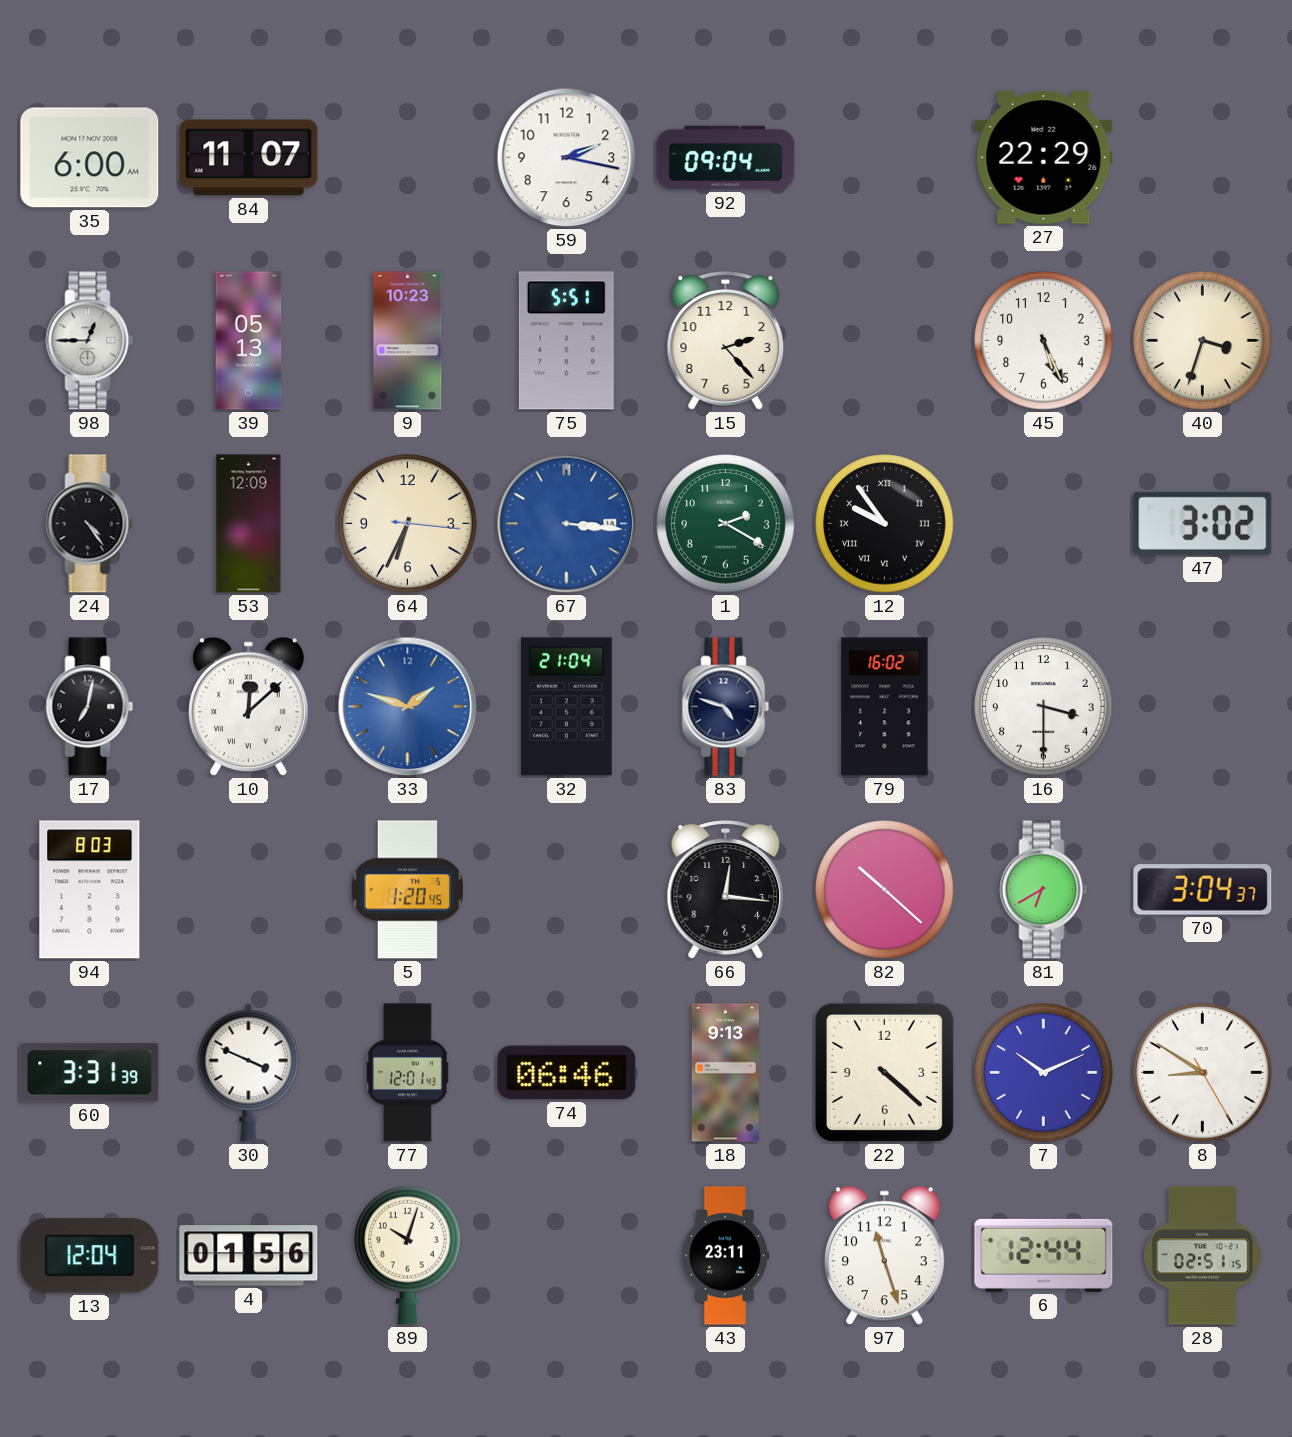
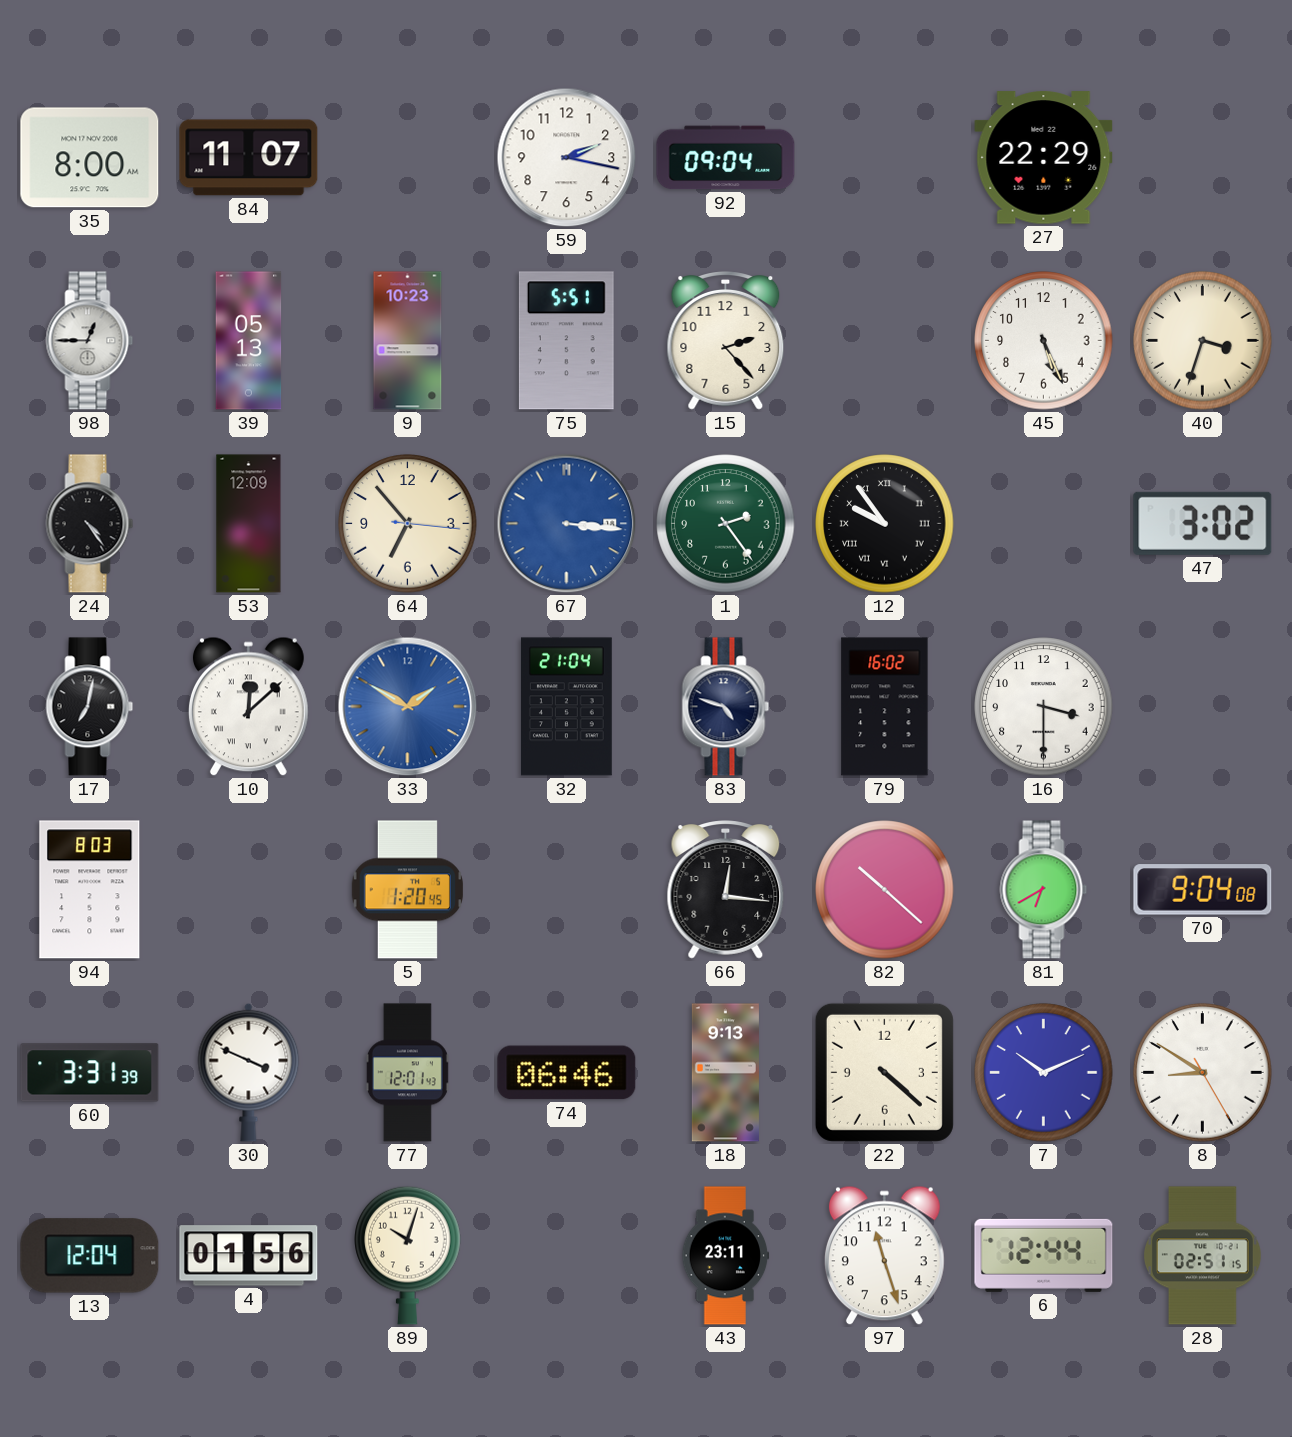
35: 6:00 -> 8:00 (90, 158)
64: 6:34 -> 6:53 (408, 524)
1: 2:20 -> 2:24 (726, 524)
33: 1:48 -> 1:50 (408, 707)
70: 3:04 -> 9:04 (1203, 890)
